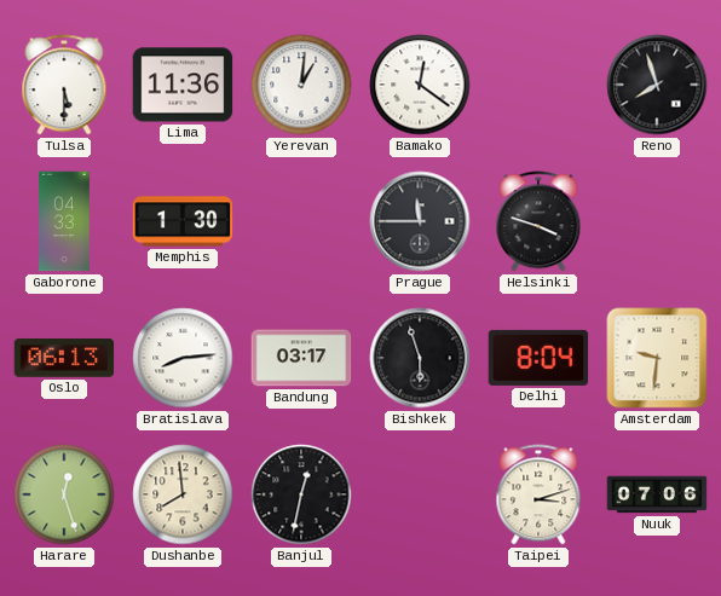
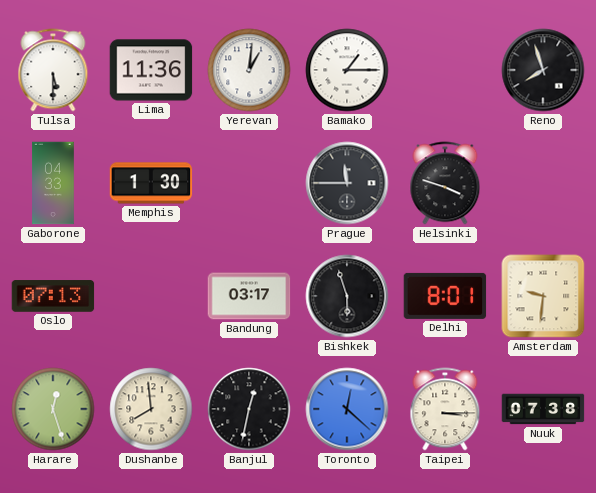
Bamako: 12:21 -> 1:15 (347, 70)
Oslo: 06:13 -> 07:13 (53, 296)
Bratislava: 8:14 -> none (183, 358)
Delhi: 8:04 -> 8:01 (445, 296)
Toronto: none -> 12:22 (347, 409)
Taipei: 3:12 -> 3:15 (445, 409)
Nuuk: 07:06 -> 07:38 (543, 409)
